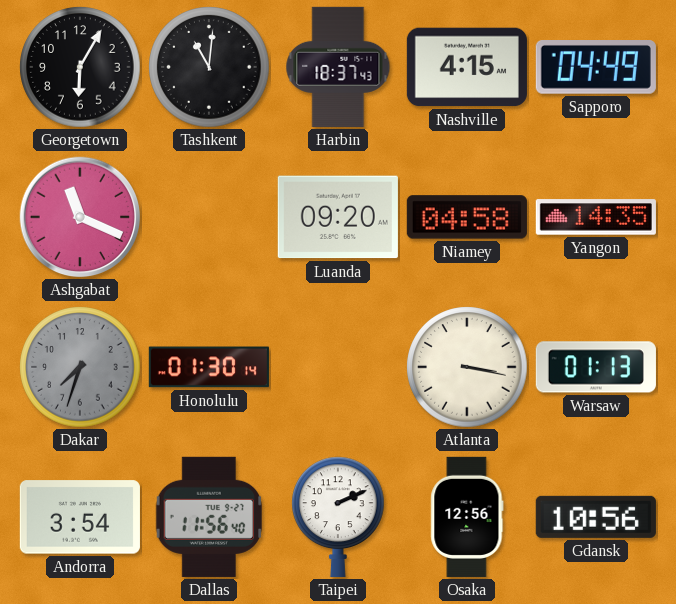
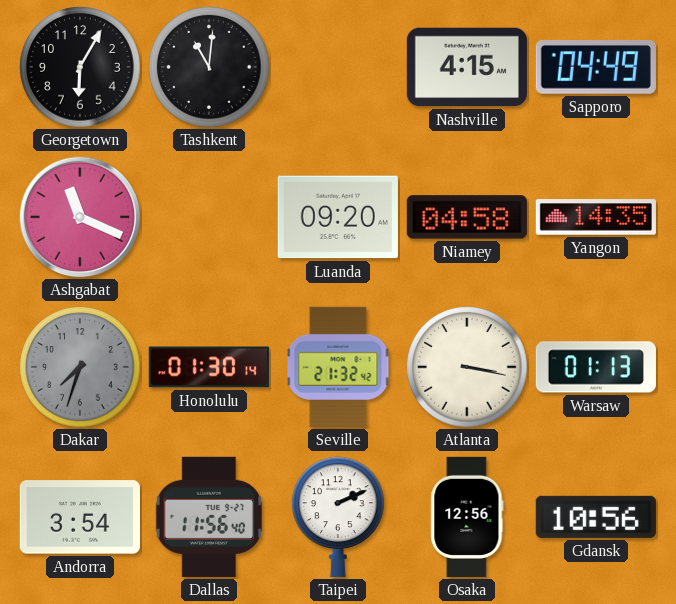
Harbin: 18:37 -> none (338, 67)
Seville: none -> 21:32 (338, 367)
